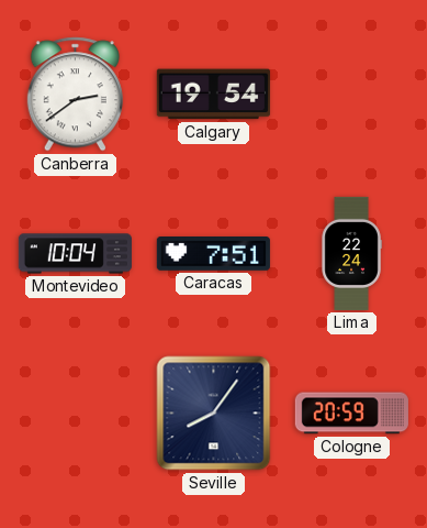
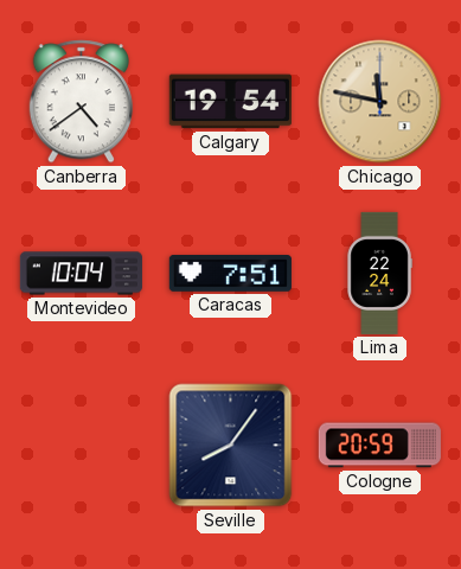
Canberra: 2:39 -> 4:39 (81, 102)
Chicago: none -> 11:47 (380, 102)
